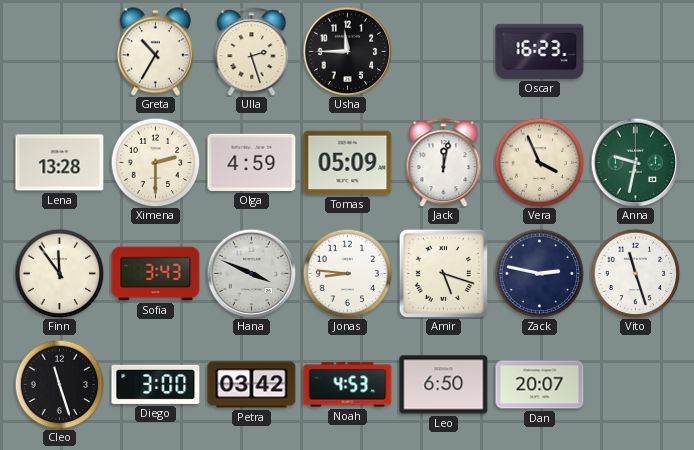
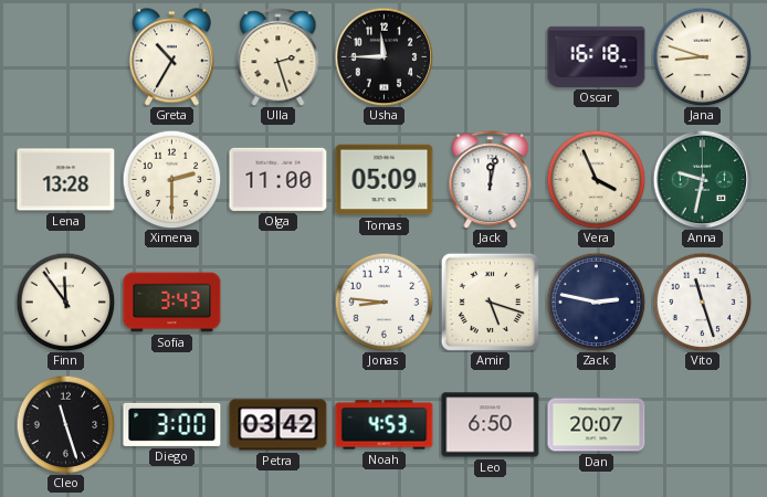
Oscar: 16:23 -> 16:18 (597, 56)
Jana: none -> 8:48 (702, 56)
Olga: 4:59 -> 11:00 (279, 179)
Hana: 3:49 -> none (251, 273)
